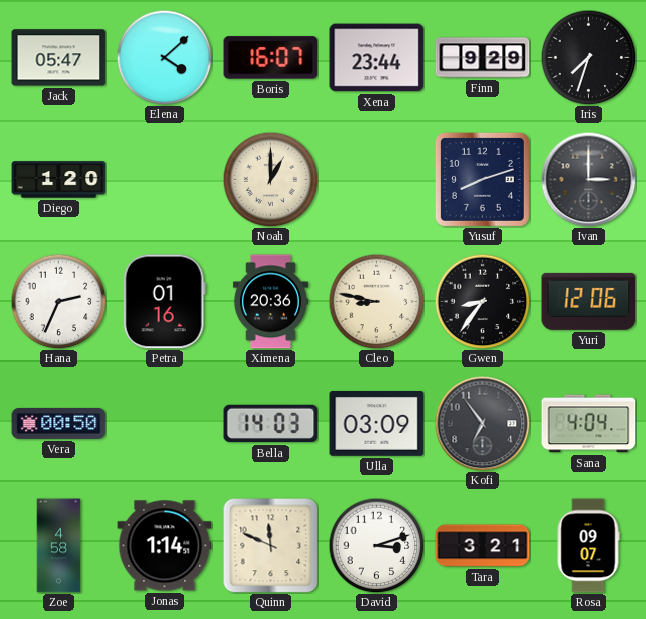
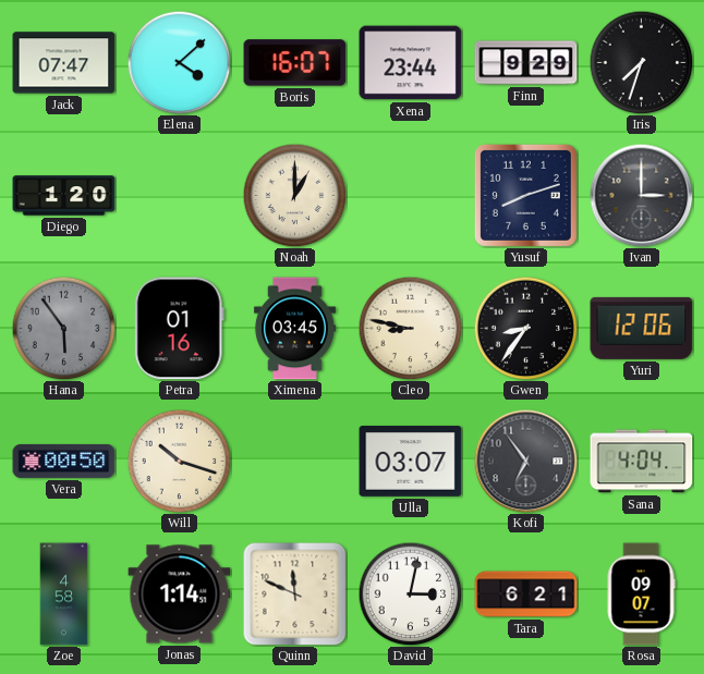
Jack: 05:47 -> 07:47 (64, 63)
Hana: 2:34 -> 5:54 (63, 328)
Hana dial: white -> grey (63, 328)
Ximena: 20:36 -> 03:45 (294, 329)
Will: none -> 10:18 (179, 461)
Bella: 14:03 -> none (271, 424)
Ulla: 03:09 -> 03:07 (411, 461)
David: 3:12 -> 3:02 (410, 593)
Tara: 3:21 -> 6:21 (526, 595)
